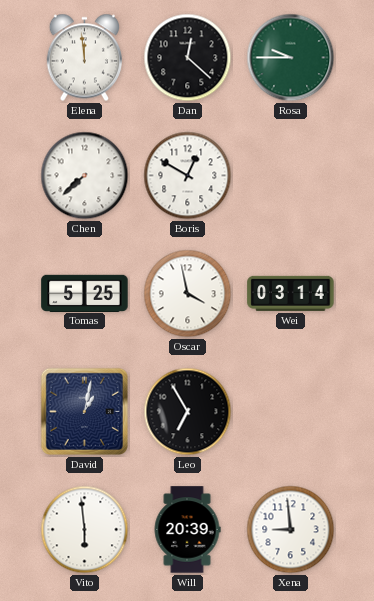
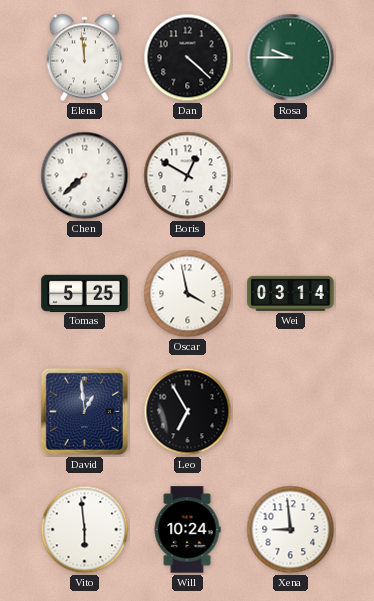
Dan: 12:22 -> 4:22 (188, 58)
David: 1:02 -> 12:59 (84, 411)
Will: 20:39 -> 10:24 (187, 530)
